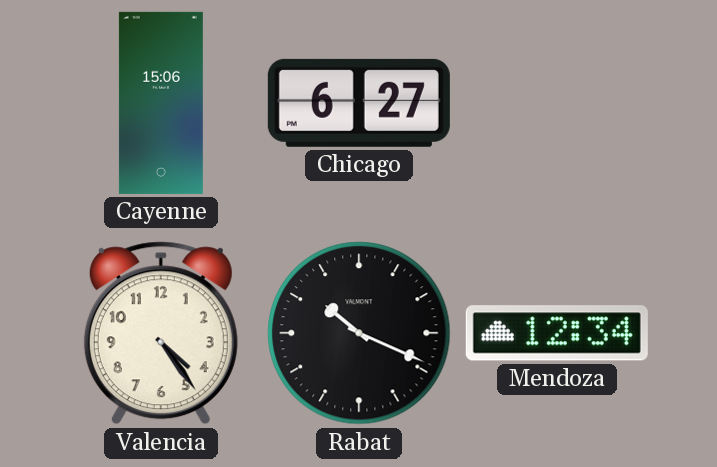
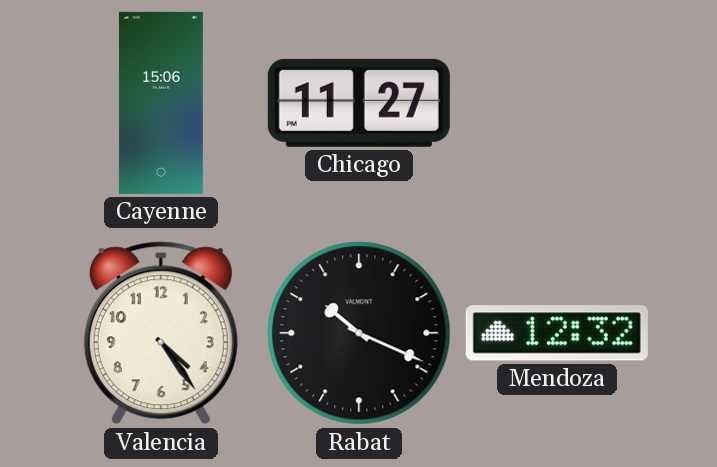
Chicago: 6:27 -> 11:27 (359, 103)
Mendoza: 12:34 -> 12:32 (557, 333)
